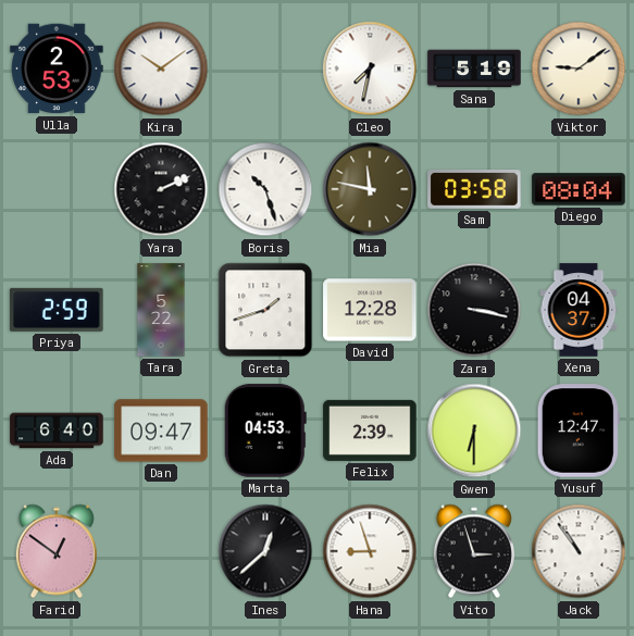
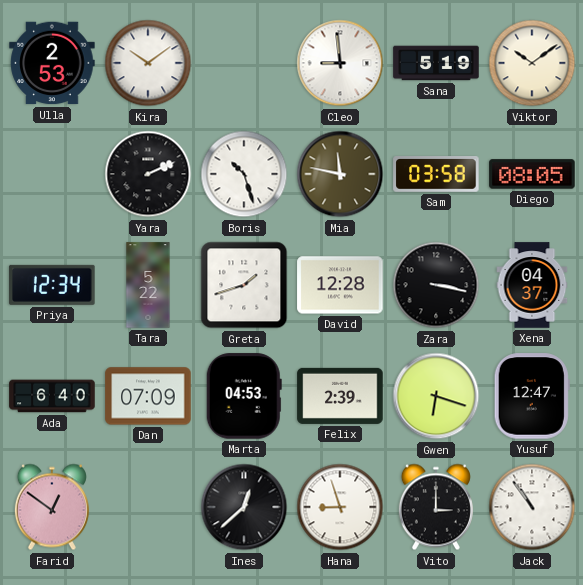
Cleo: 7:32 -> 8:59 (340, 63)
Viktor: 9:09 -> 10:09 (532, 63)
Diego: 08:04 -> 08:05 (532, 174)
Priya: 2:59 -> 12:34 (52, 285)
Dan: 09:47 -> 07:09 (148, 396)
Gwen: 6:30 -> 6:18 (436, 396)
Vito: 2:57 -> 3:00 (436, 507)
